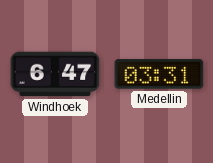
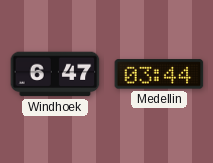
Medellin: 03:31 -> 03:44 (159, 74)
